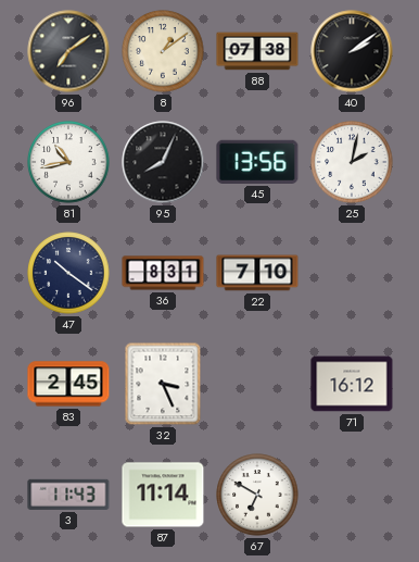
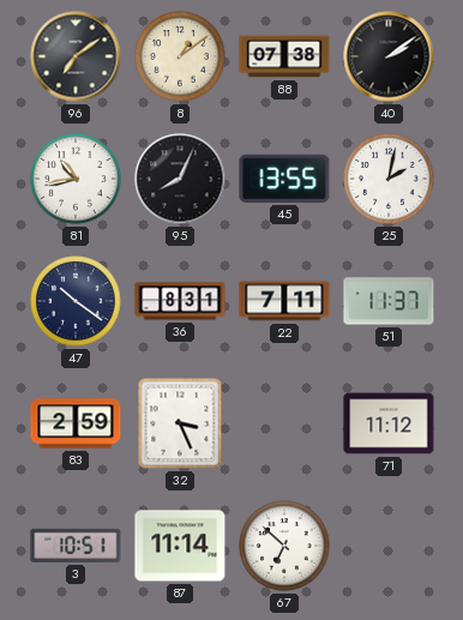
45: 13:56 -> 13:55 (284, 179)
22: 7:10 -> 7:11 (284, 301)
51: none -> 11:37 (389, 301)
83: 2:45 -> 2:59 (76, 423)
71: 16:12 -> 11:12 (389, 423)
3: 11:43 -> 10:51 (76, 546)
67: 6:50 -> 6:52 (284, 546)
